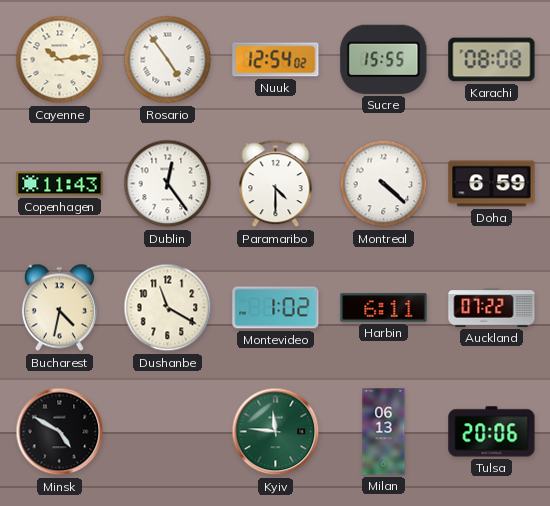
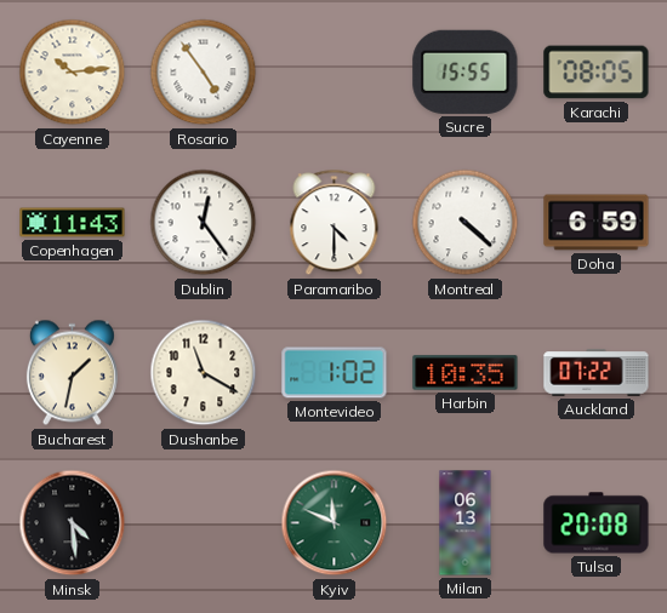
Nuuk: 12:54 -> none (276, 60)
Karachi: 08:08 -> 08:05 (597, 73)
Bucharest: 4:32 -> 1:32 (72, 373)
Harbin: 6:11 -> 10:35 (466, 373)
Minsk: 4:50 -> 4:29 (73, 523)
Kyiv: 11:46 -> 11:49 (335, 523)
Tulsa: 20:06 -> 20:08 (597, 523)
